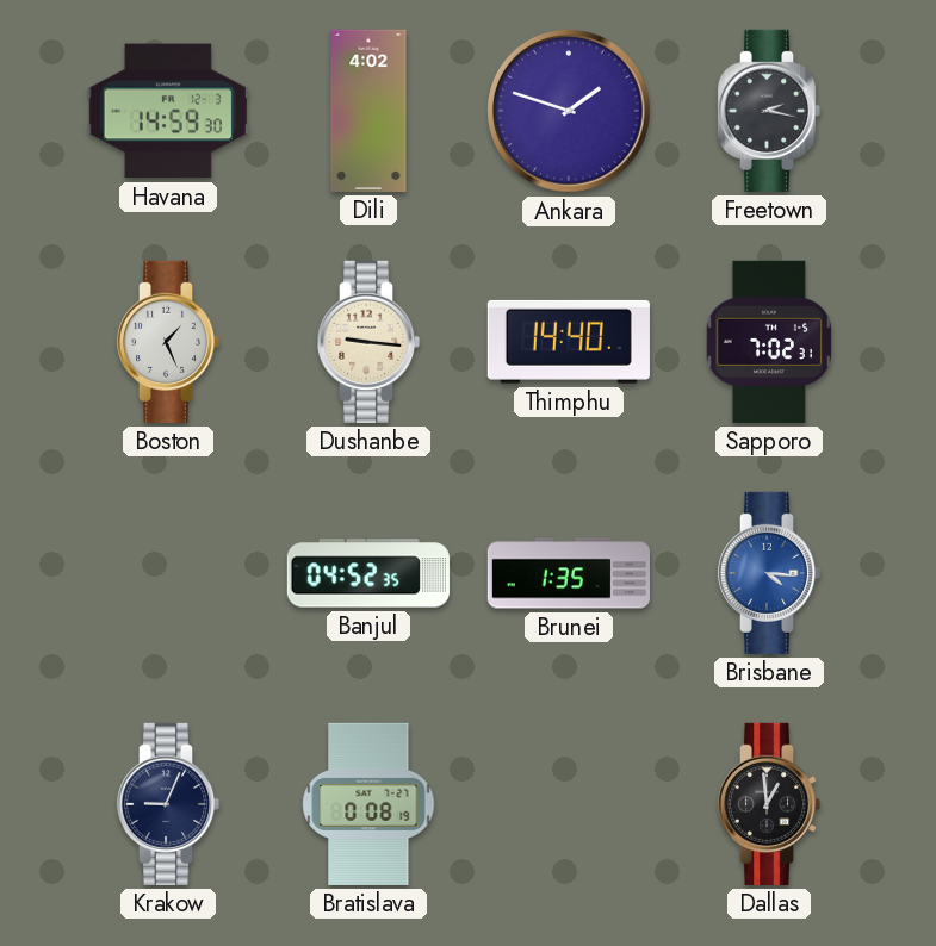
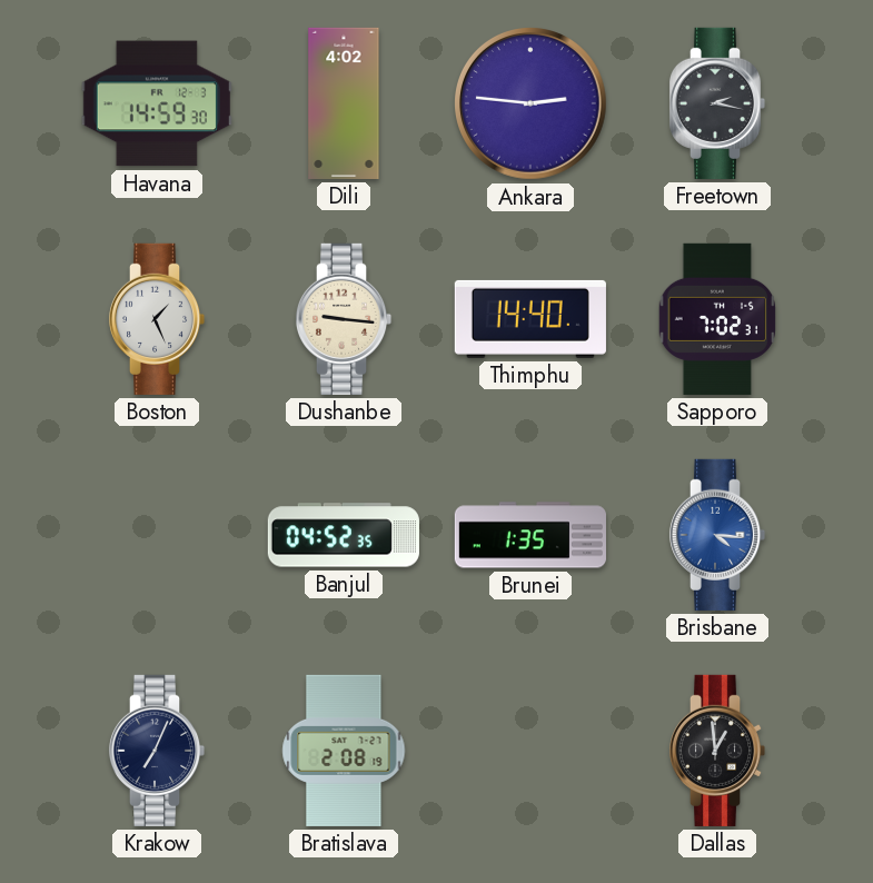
Ankara: 1:48 -> 2:46 (532, 105)
Krakow: 9:04 -> 7:04 (157, 751)
Bratislava: 0:08 -> 2:08 (344, 751)
